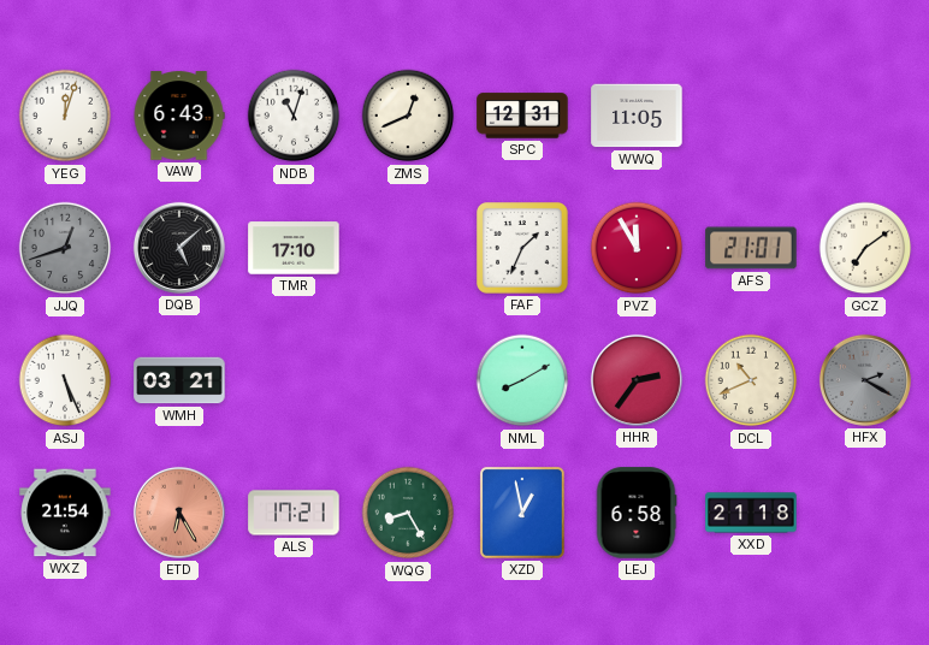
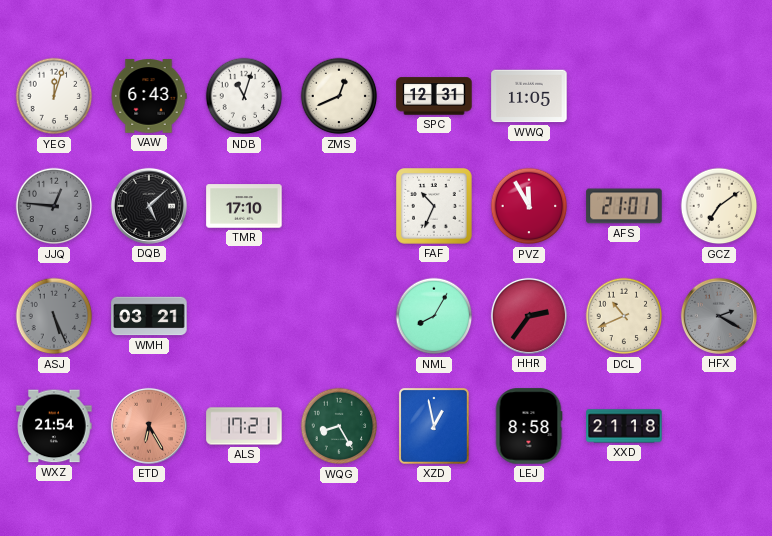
JJQ: 12:42 -> 12:46 (54, 206)
FAF: 1:34 -> 10:34 (435, 207)
ASJ dial: white -> grey (54, 316)
NML: 8:10 -> 8:05 (434, 316)
LEJ: 6:58 -> 8:58 (529, 426)
